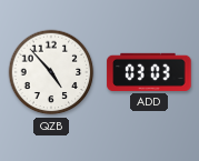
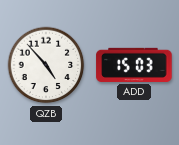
ADD: 03:03 -> 15:03 (134, 65)
